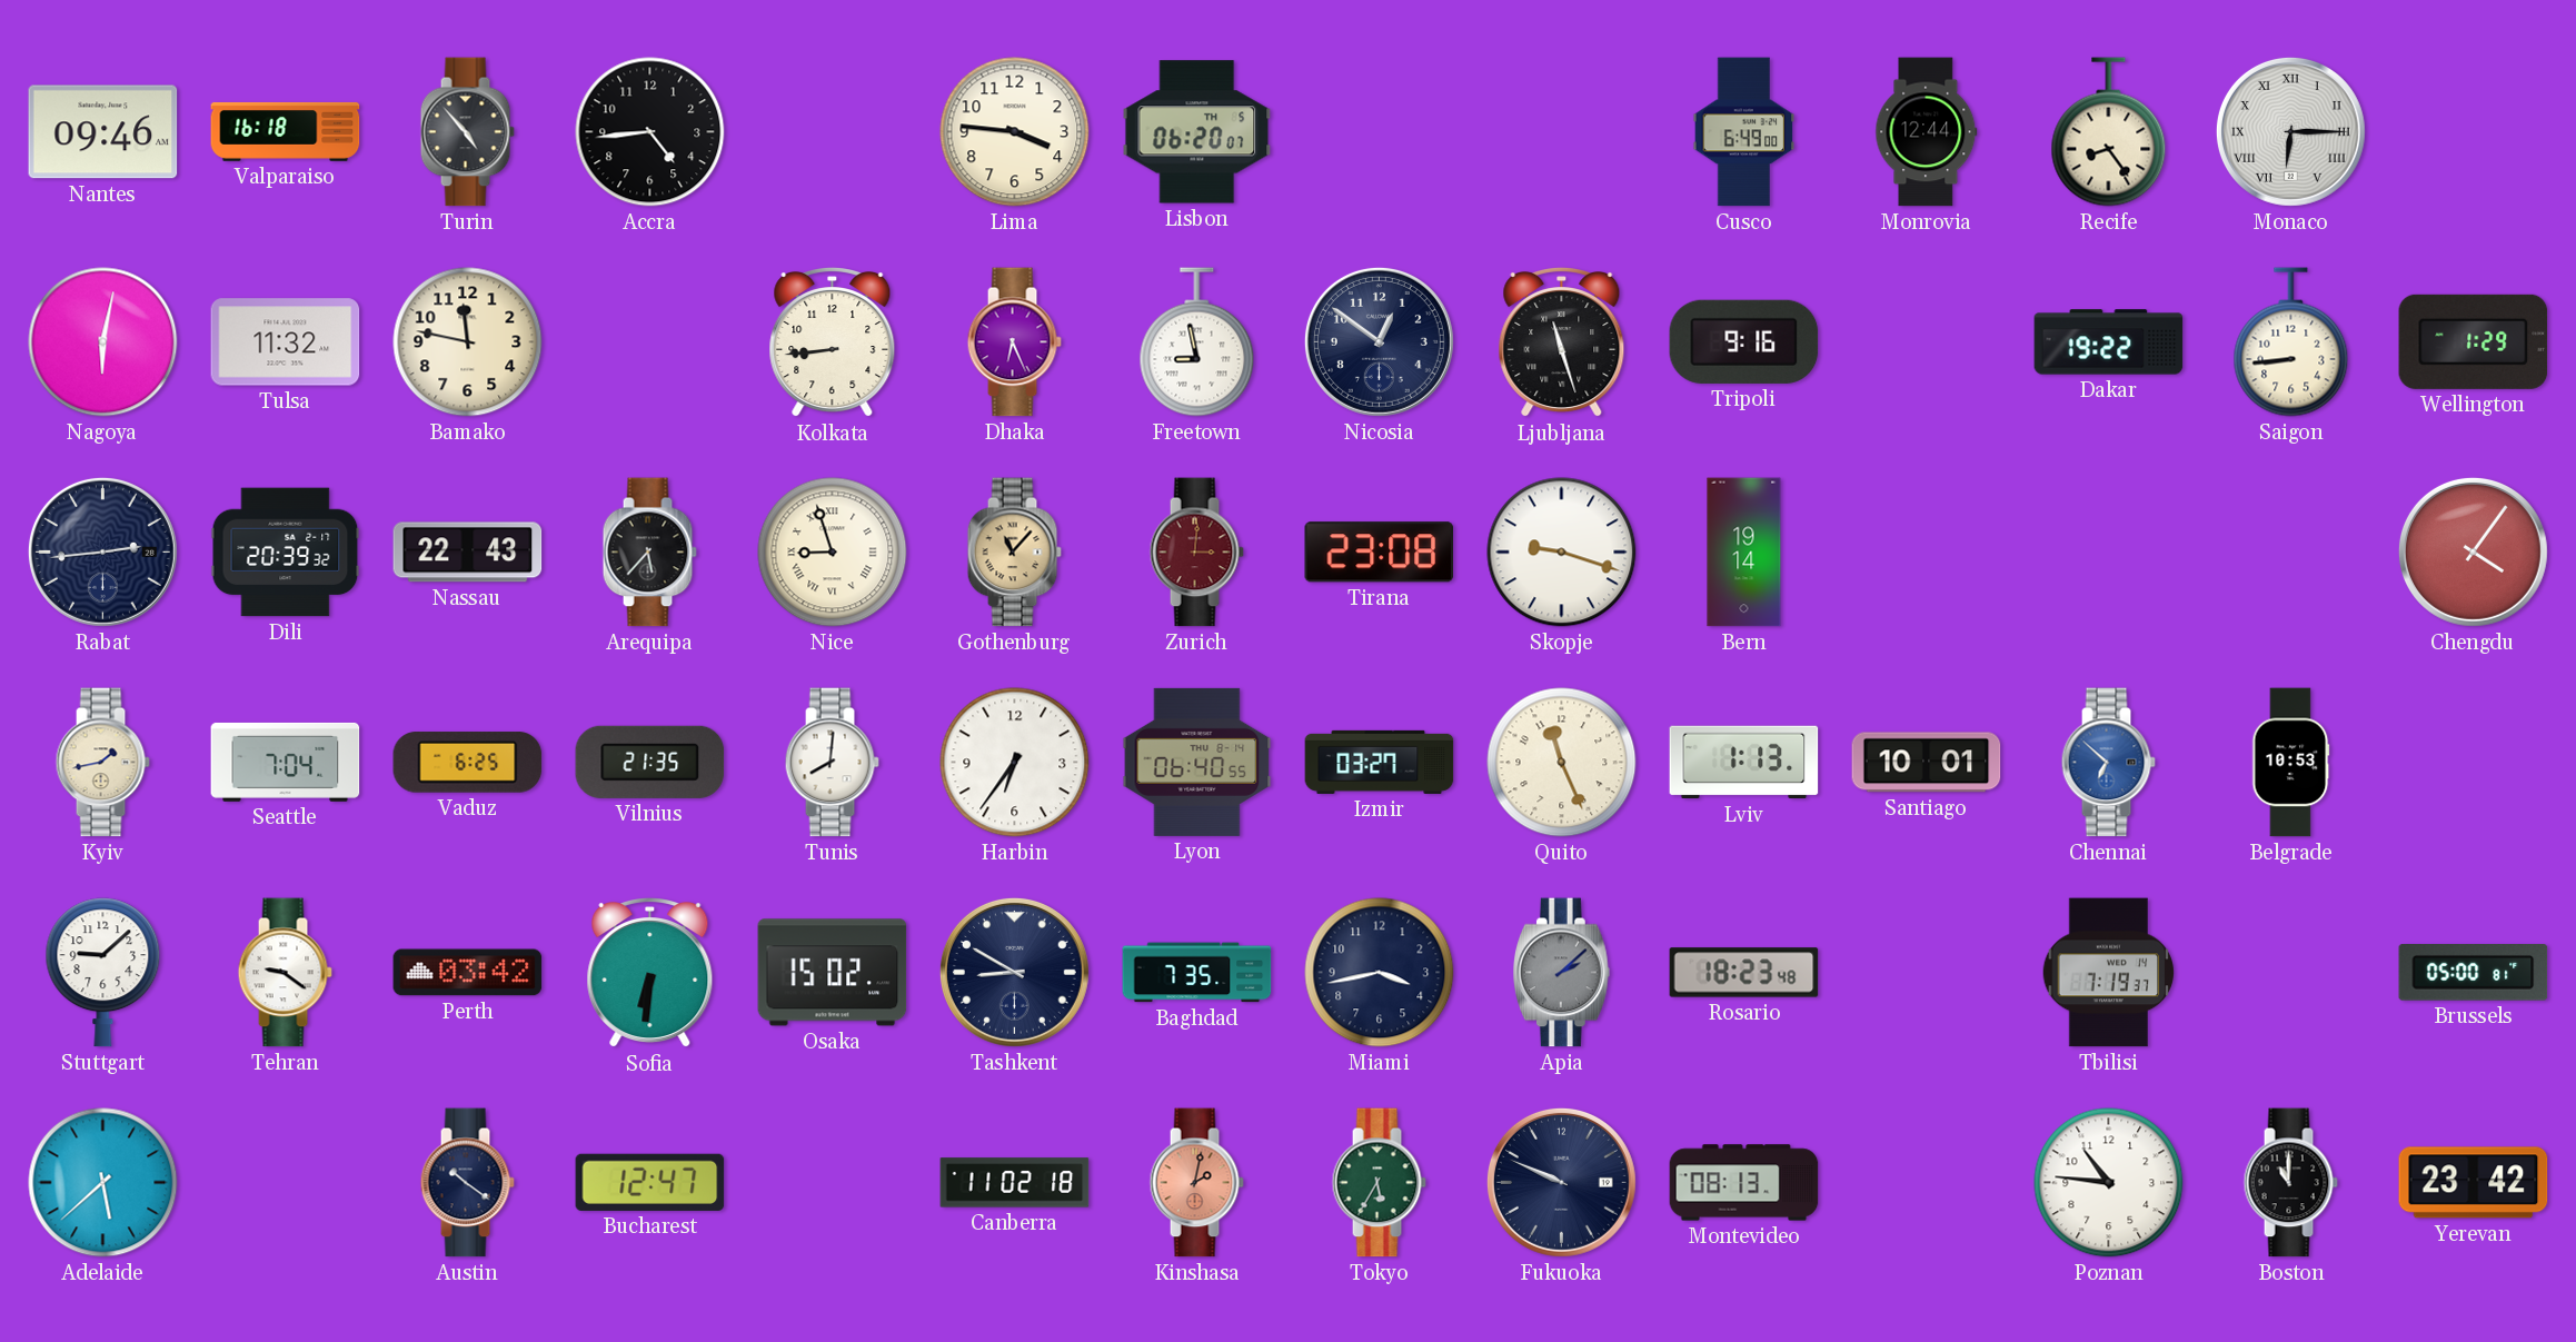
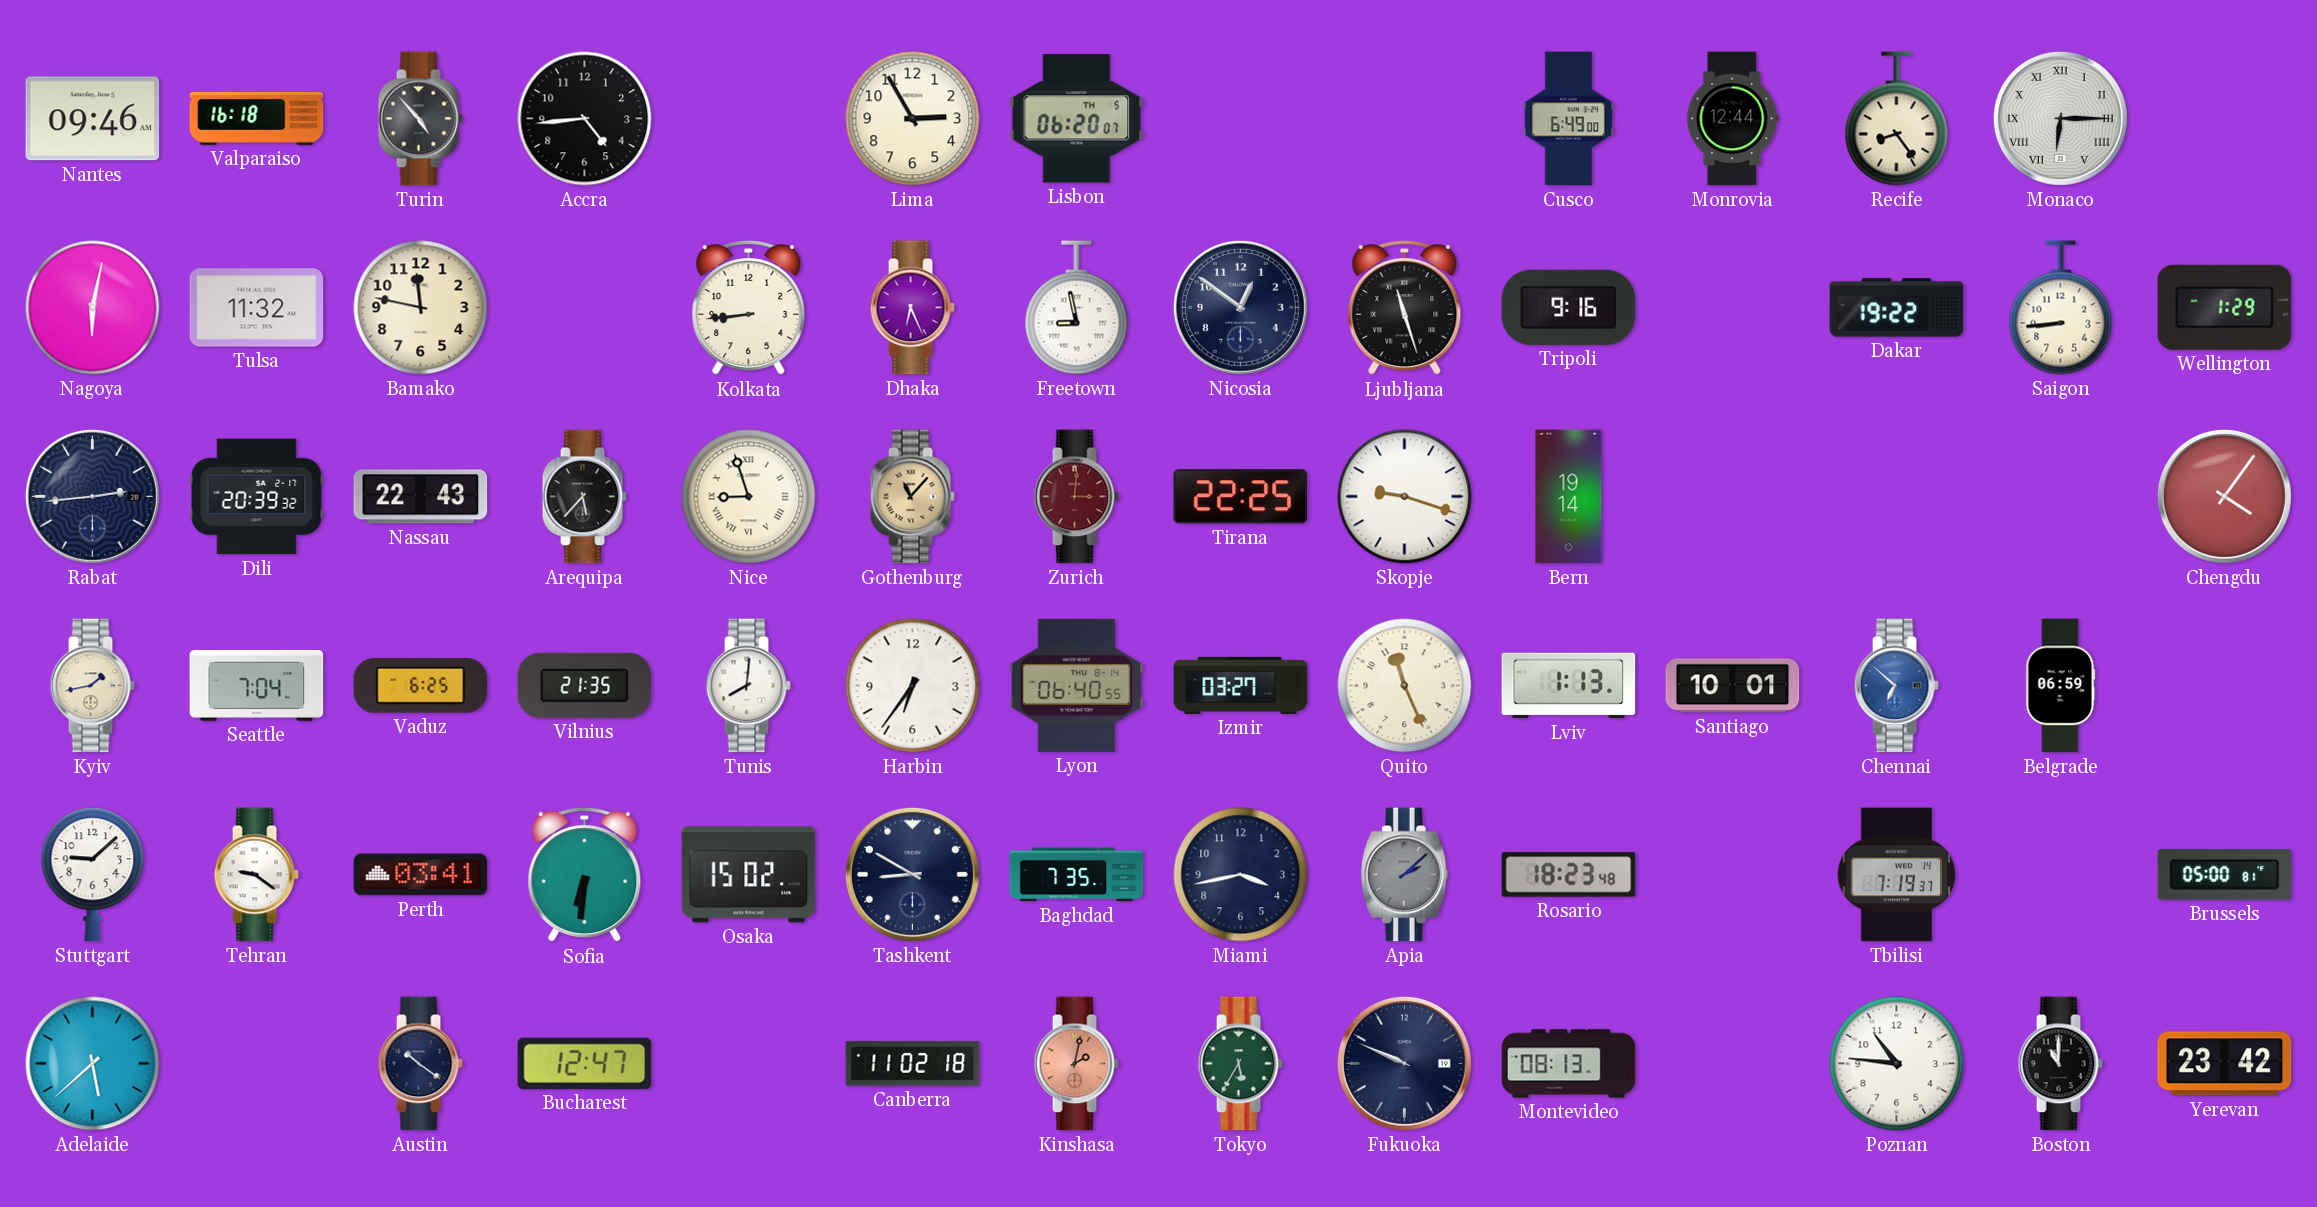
Lima: 3:46 -> 2:55 (913, 119)
Tirana: 23:08 -> 22:25 (1240, 497)
Belgrade: 10:53 -> 06:59 (2061, 686)
Perth: 03:42 -> 03:41 (421, 875)
